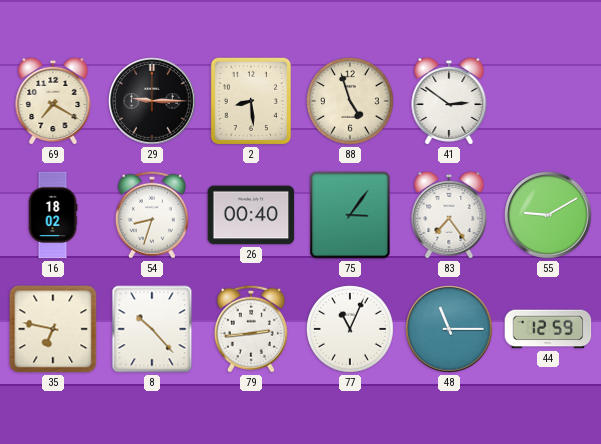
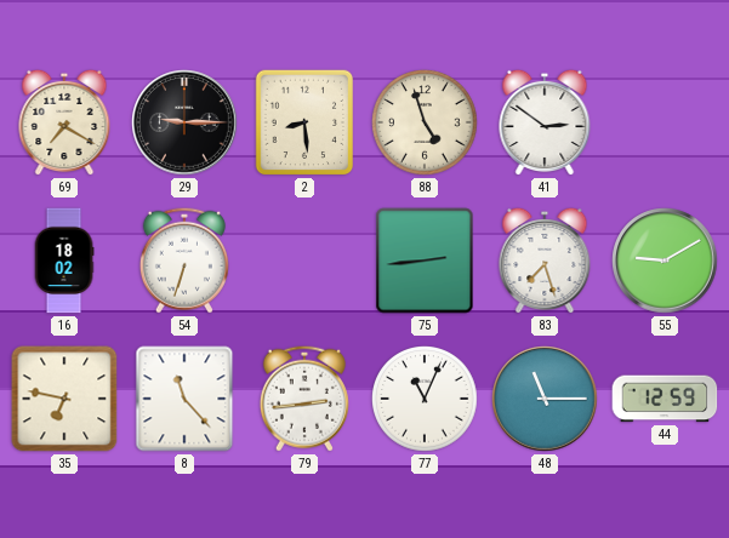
54: 8:33 -> 6:33 (184, 261)
26: 00:40 -> none (251, 215)
75: 3:06 -> 2:44 (425, 261)
83: 7:24 -> 7:27 (545, 261)
8: 10:23 -> 11:23 (184, 399)
